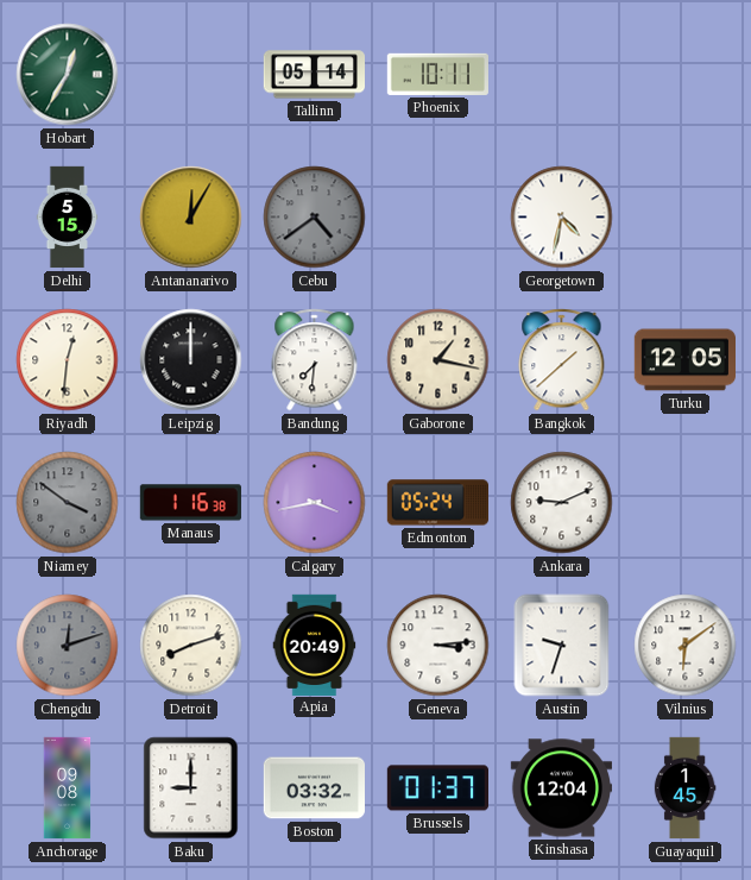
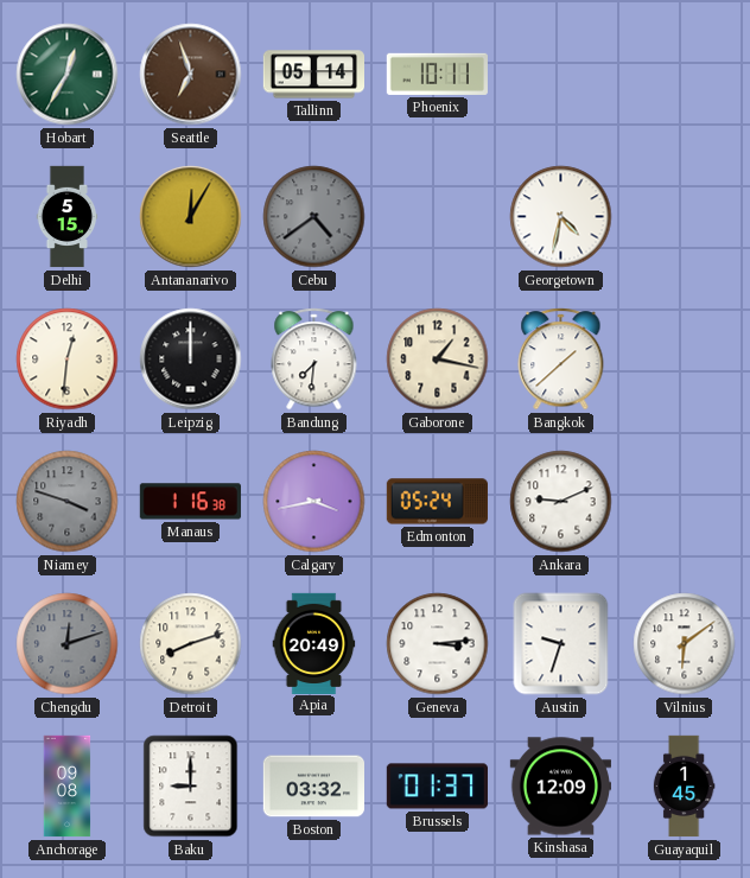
Seattle: none -> 6:57 (191, 75)
Turku: 12:05 -> none (684, 360)
Niamey: 3:51 -> 3:48 (68, 502)
Kinshasa: 12:04 -> 12:09 (560, 787)
